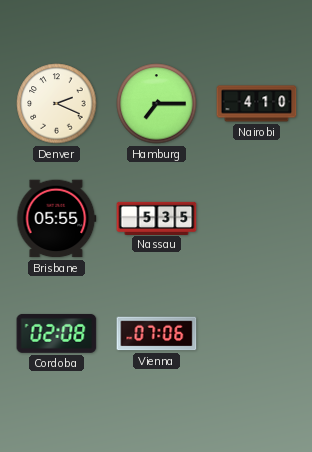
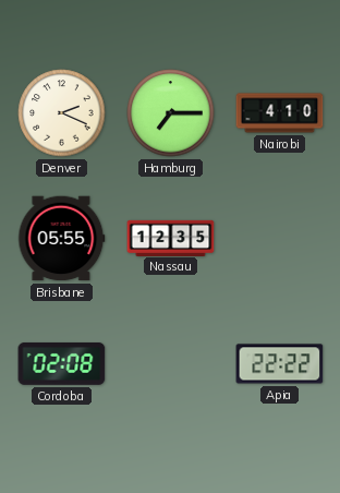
Nassau: 5:35 -> 12:35 (171, 238)
Vienna: 07:06 -> none (157, 334)
Apia: none -> 22:22 (280, 364)
